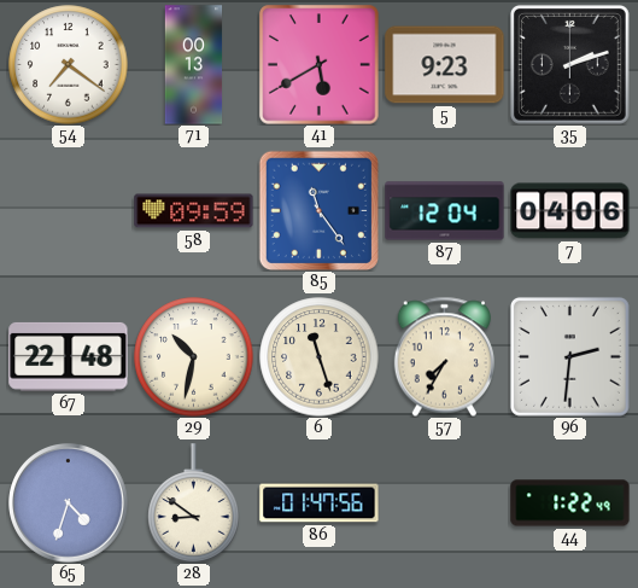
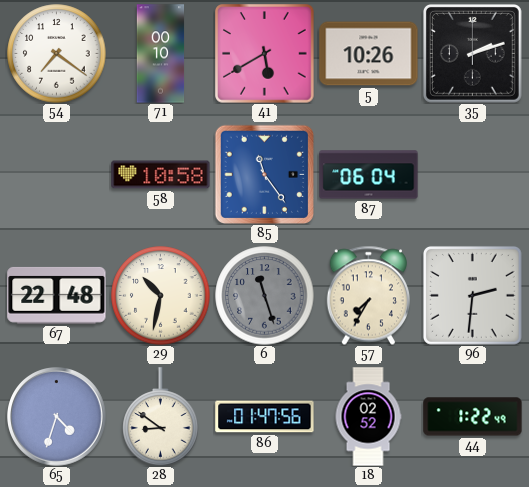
71: 00:13 -> 00:10 (161, 54)
5: 9:23 -> 10:26 (369, 54)
58: 09:59 -> 10:58 (161, 175)
87: 12:04 -> 06:04 (369, 175)
7: 04:06 -> none (570, 211)
6 dial: cream -> grey (265, 296)
18: none -> 02:52 (368, 417)
